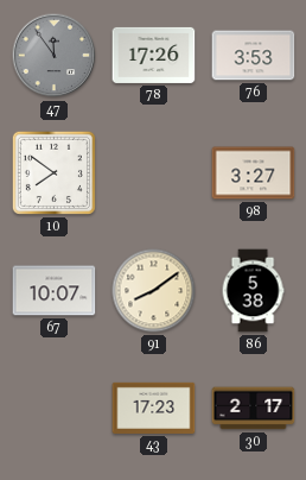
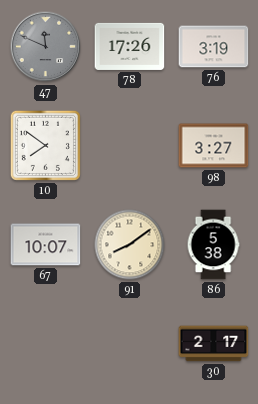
47: 11:54 -> 11:49 (46, 47)
76: 3:53 -> 3:19 (214, 47)
43: 17:23 -> none (154, 408)
